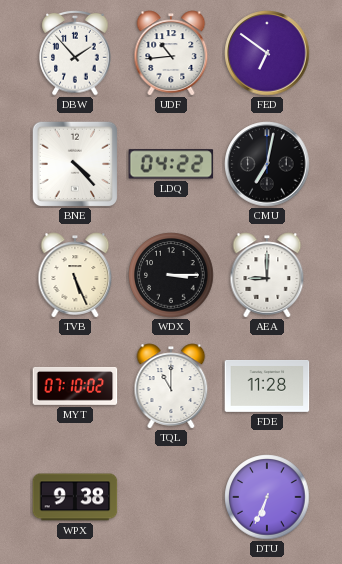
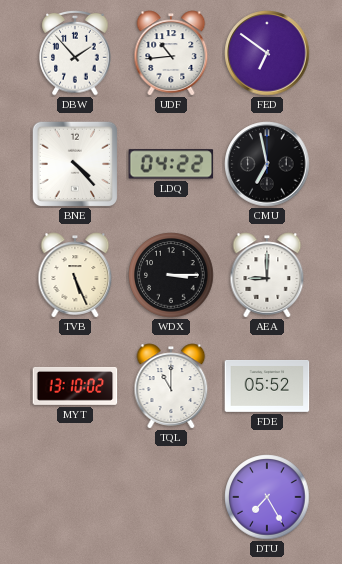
CMU: 7:02 -> 6:58 (267, 164)
MYT: 07:10 -> 13:10 (75, 386)
FDE: 11:28 -> 05:52 (267, 386)
WPX: 9:38 -> none (75, 497)
DTU: 6:34 -> 7:25 (267, 497)
